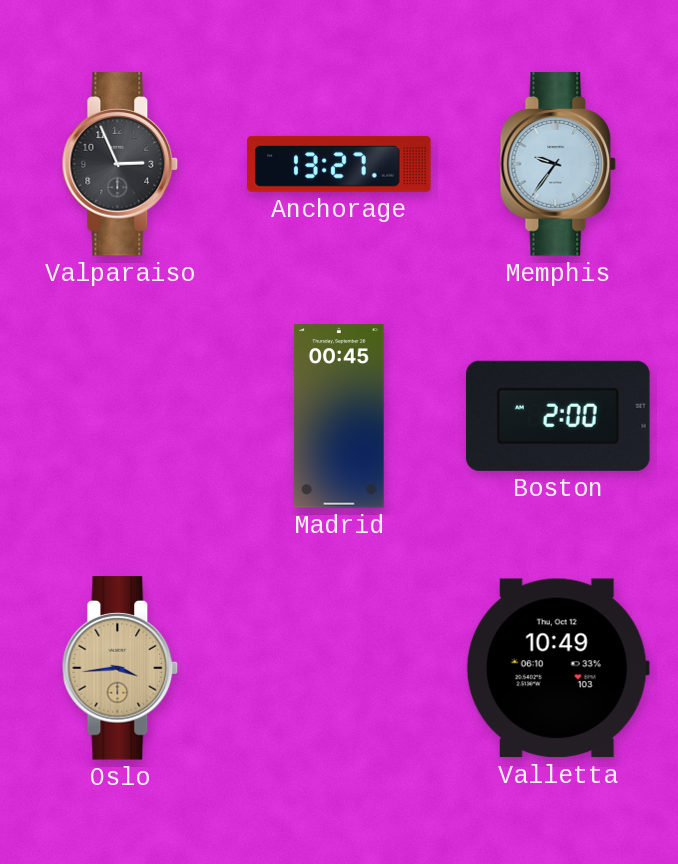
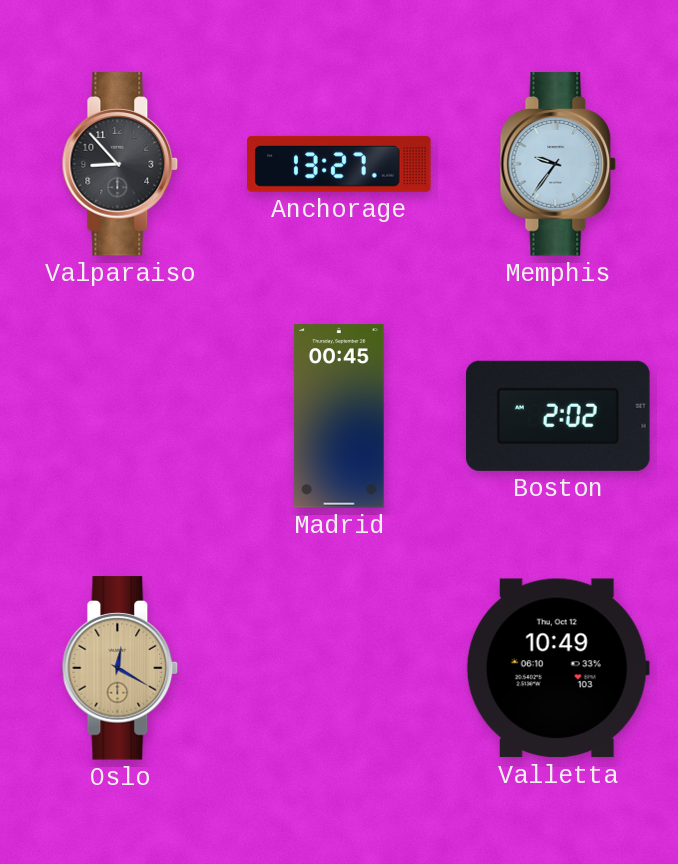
Valparaiso: 2:56 -> 8:53 (120, 164)
Boston: 2:00 -> 2:02 (558, 416)
Oslo: 3:44 -> 12:20 (120, 668)
